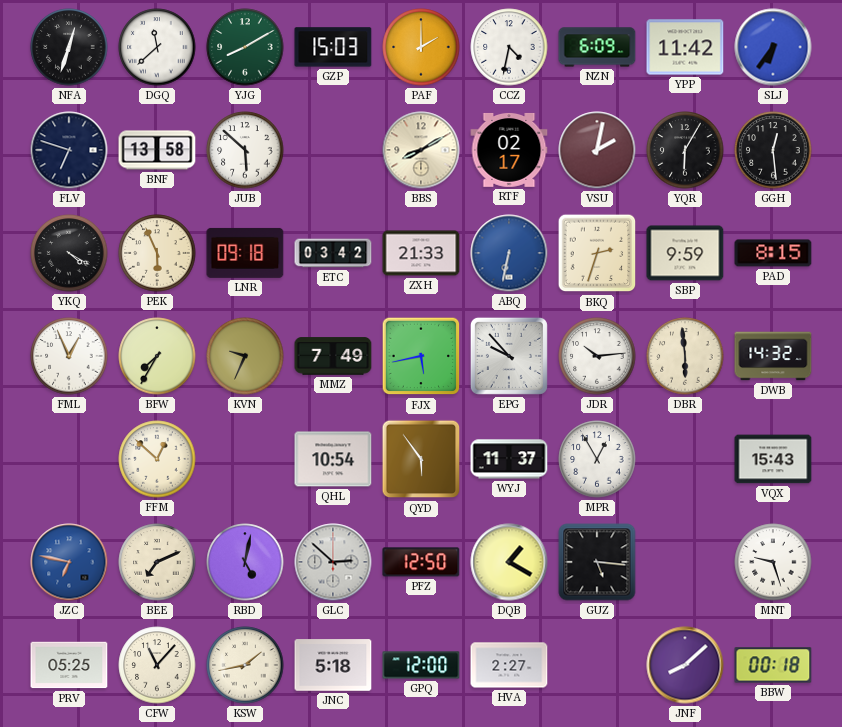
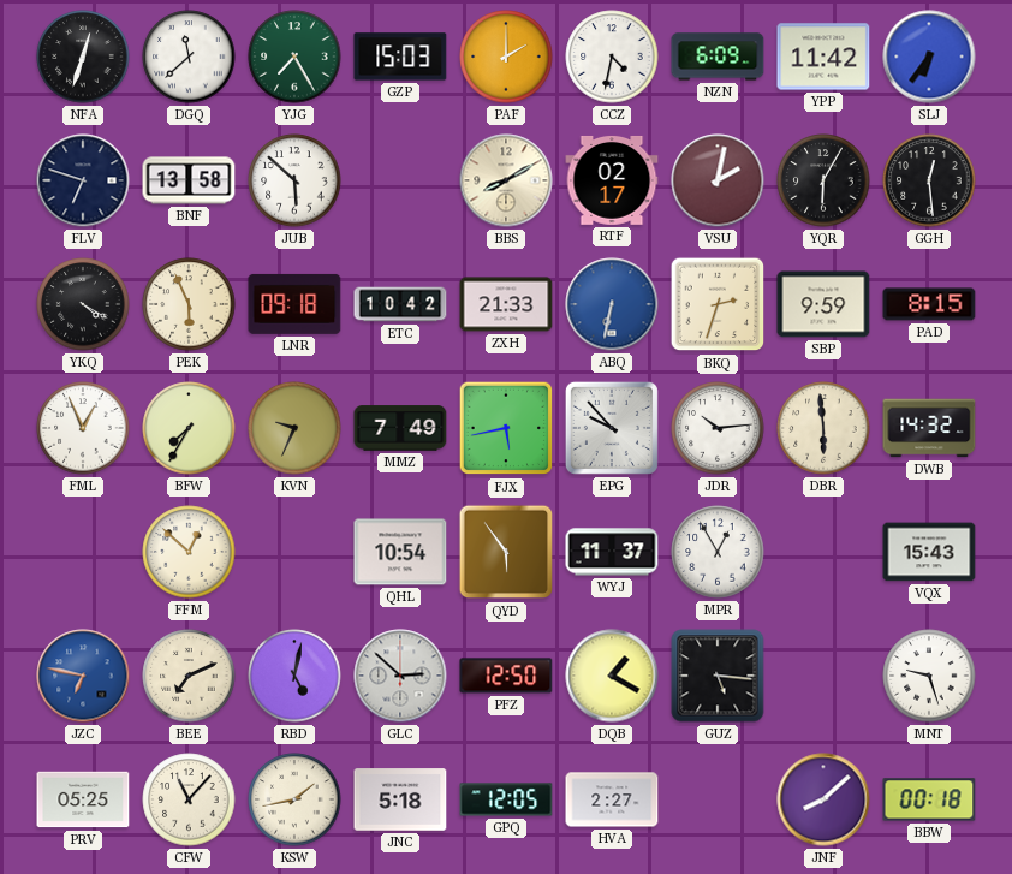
YJG: 8:10 -> 7:25 (294, 57)
ETC: 03:42 -> 10:42 (400, 304)
GPQ: 12:00 -> 12:05 (506, 799)
